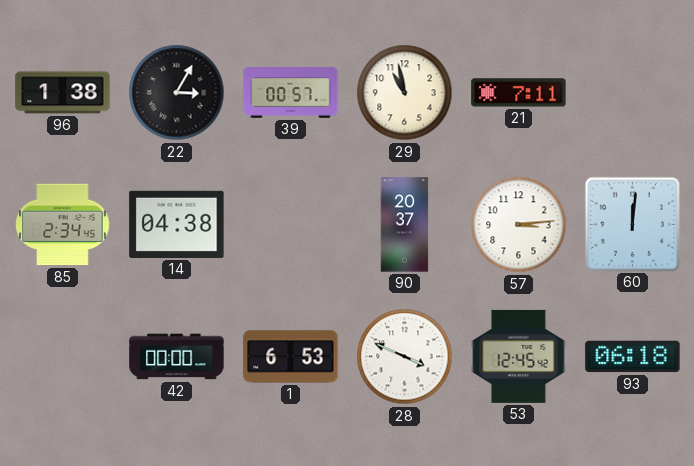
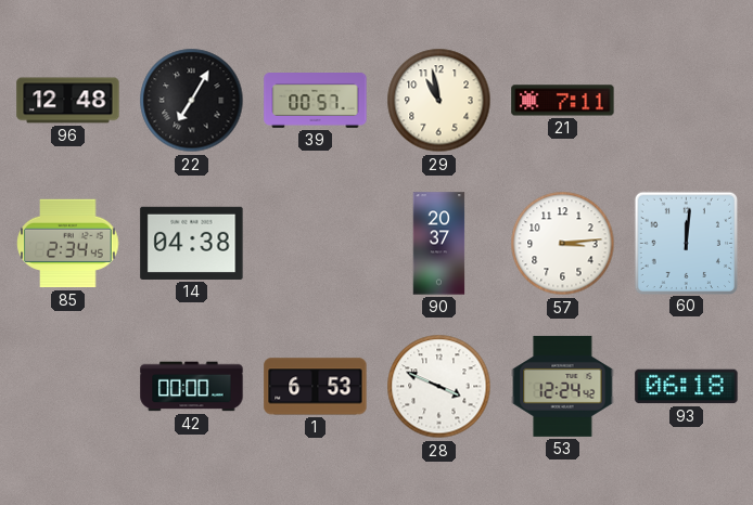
96: 1:38 -> 12:48 (68, 101)
22: 3:05 -> 7:05 (192, 101)
53: 12:45 -> 12:24 (563, 386)
